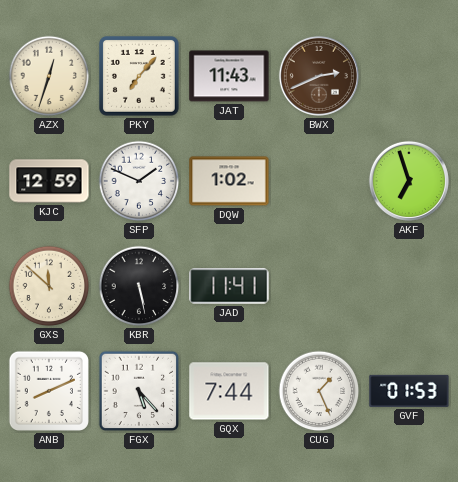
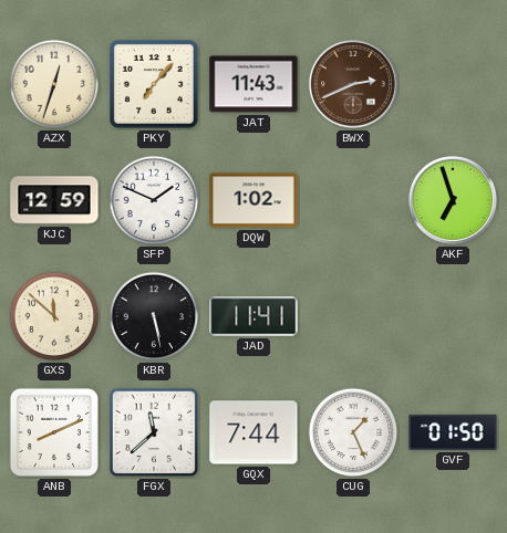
FGX: 5:23 -> 11:38 (154, 432)
GVF: 01:53 -> 01:50 (453, 432)
